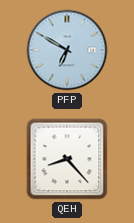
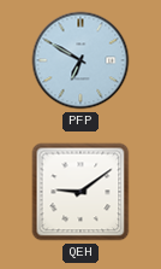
QEH: 8:23 -> 9:09 (80, 192)
